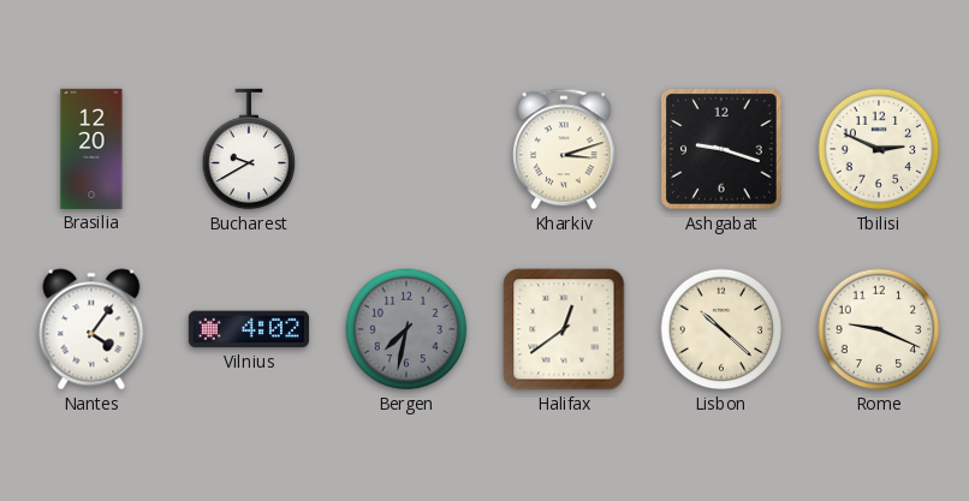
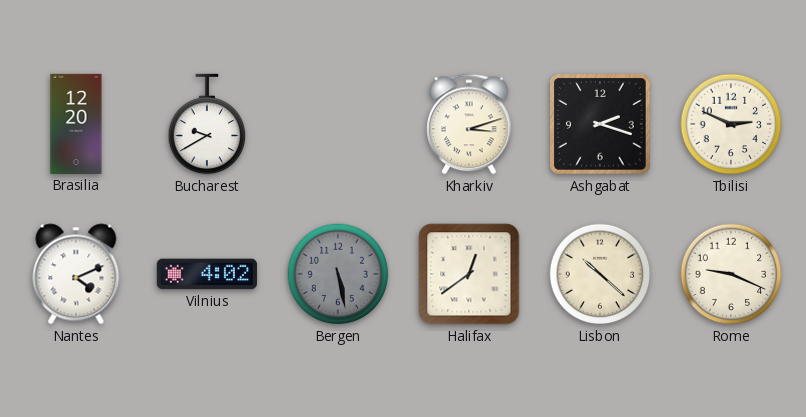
Ashgabat: 9:18 -> 2:18 (600, 124)
Nantes: 4:06 -> 4:11 (76, 274)
Bergen: 7:32 -> 5:28 (338, 274)
